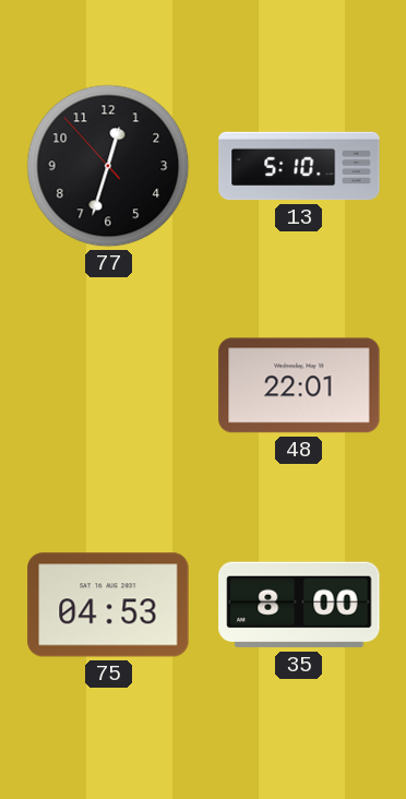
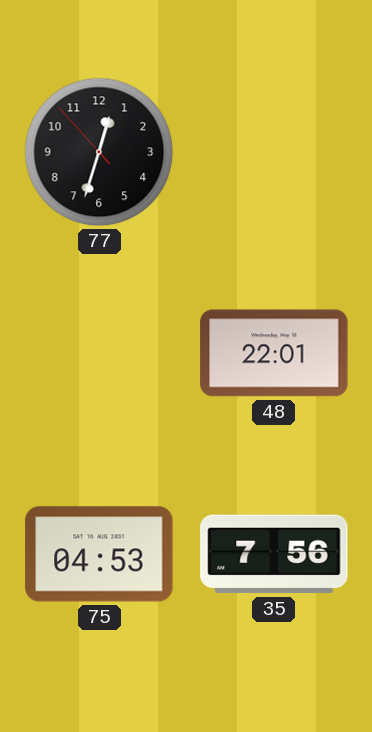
13: 5:10 -> none (299, 166)
35: 8:00 -> 7:56 (274, 554)
